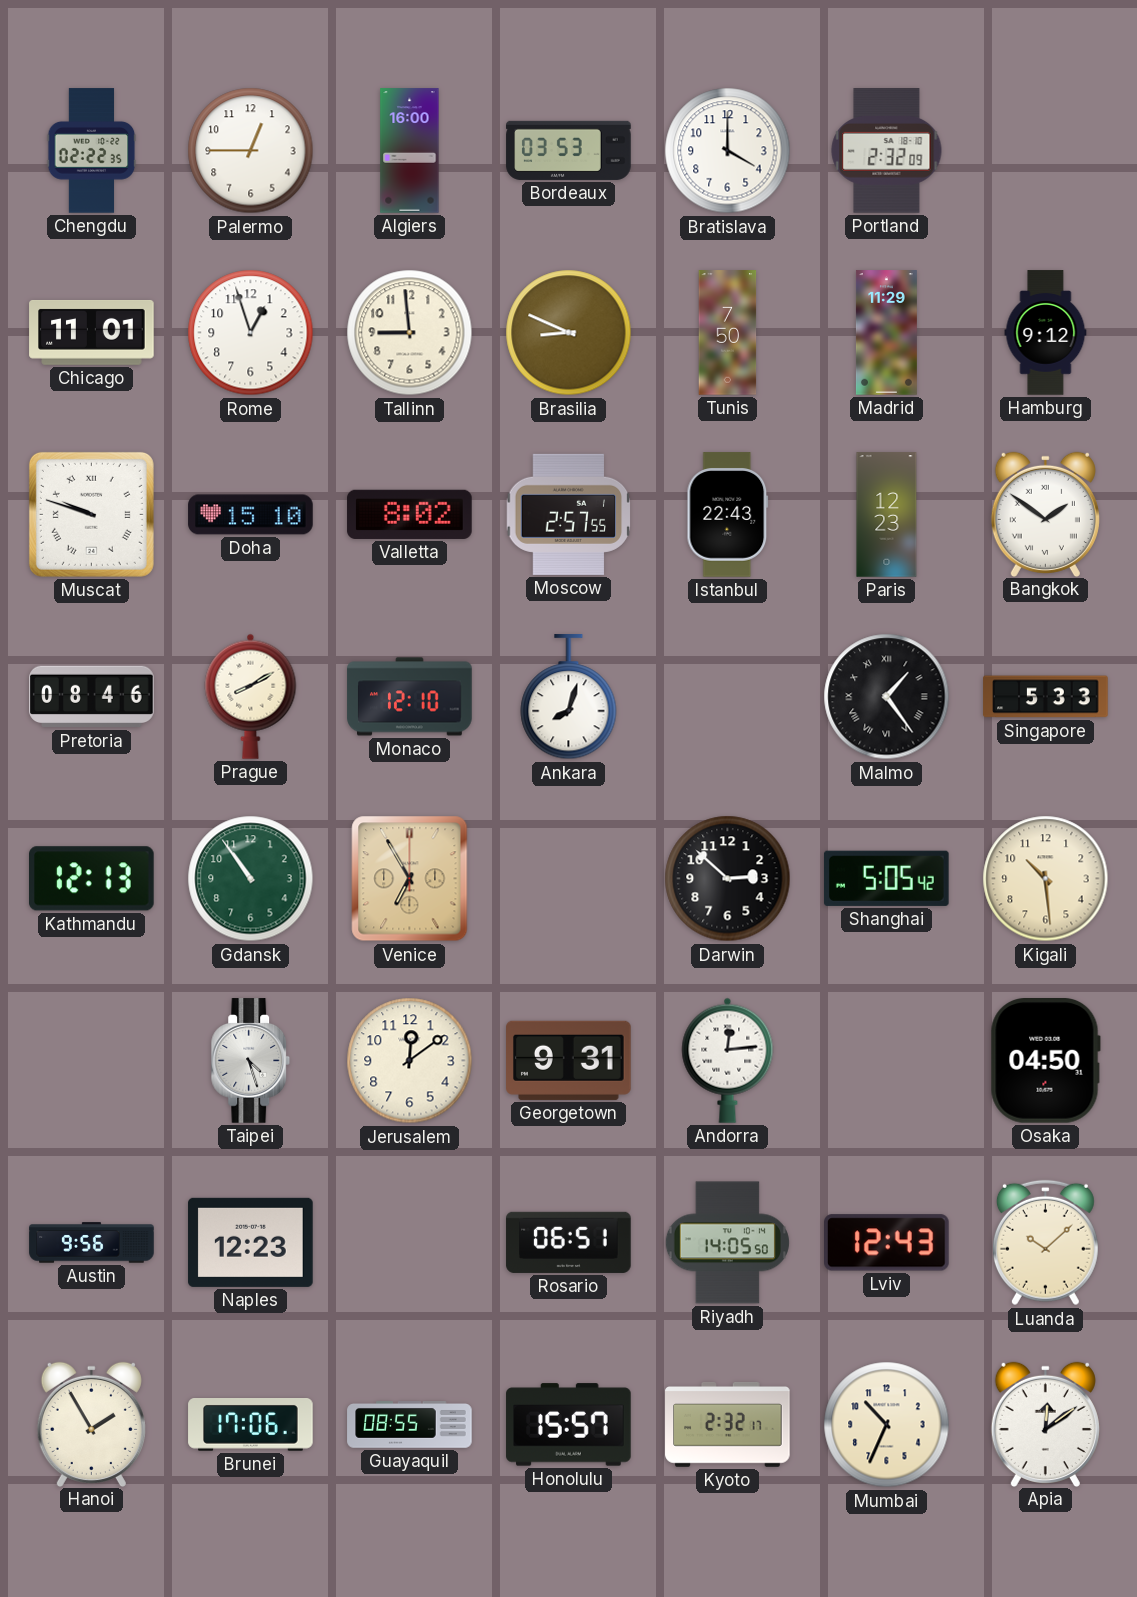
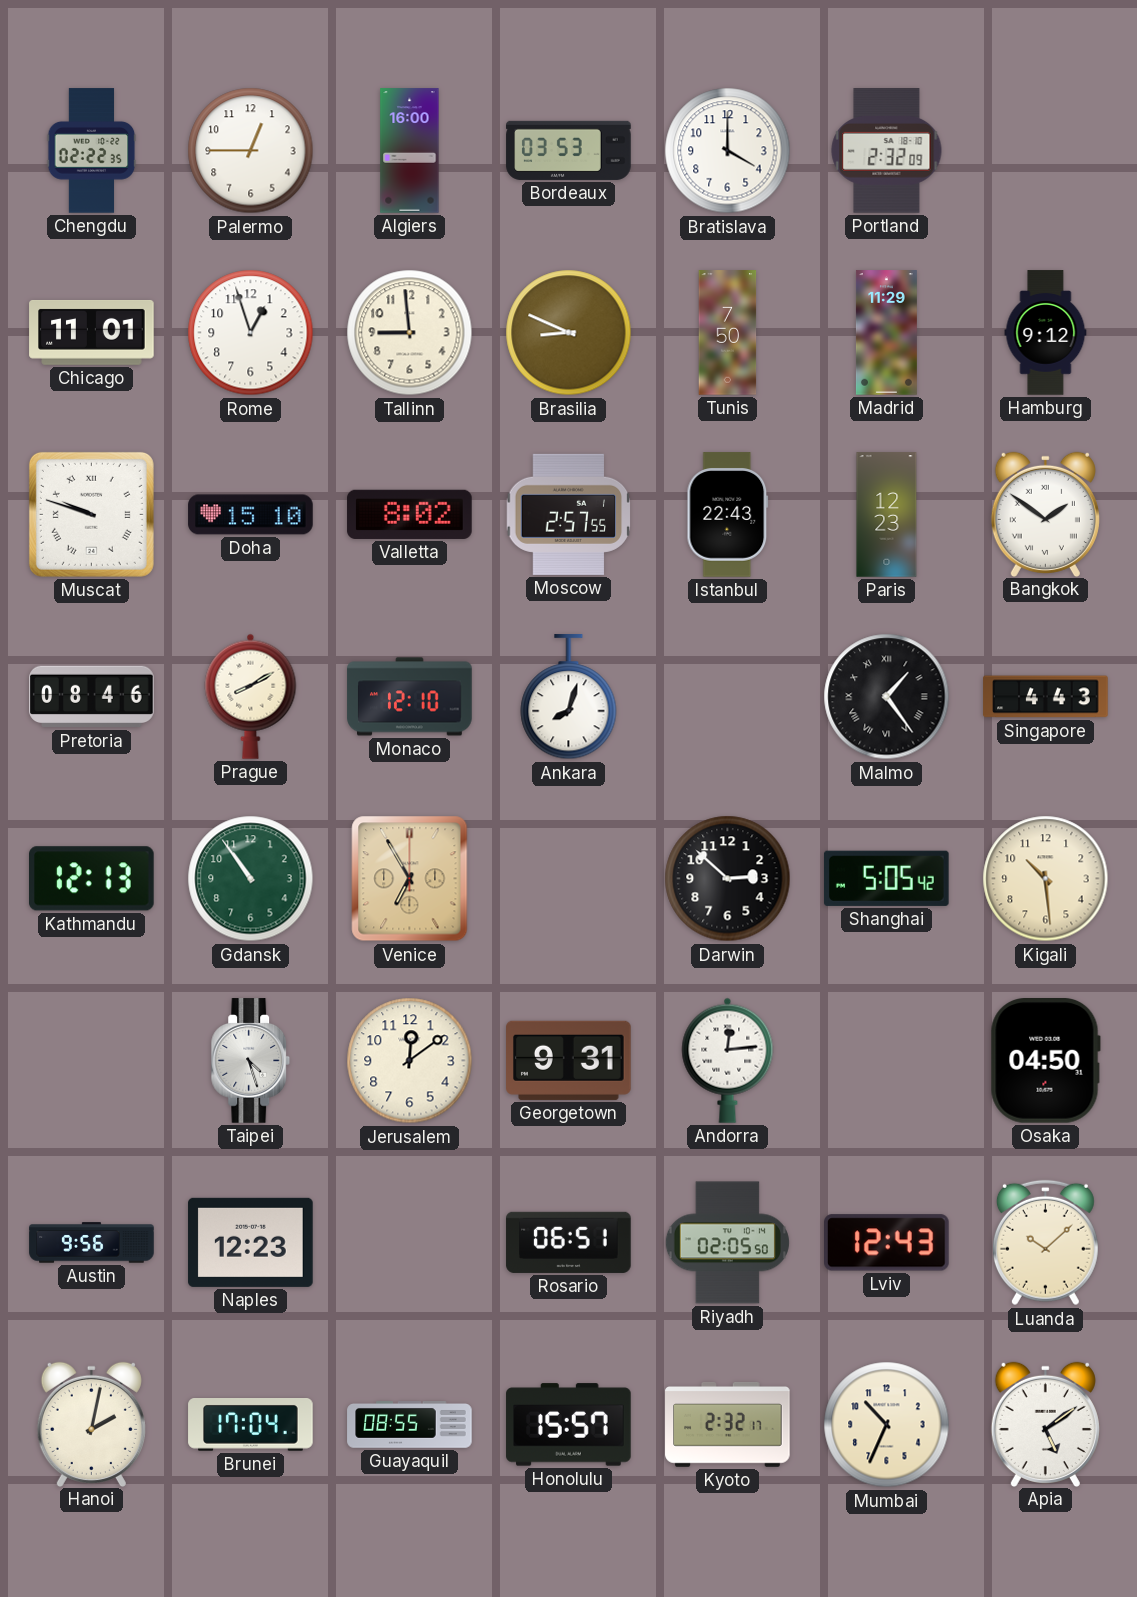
Singapore: 5:33 -> 4:43 (1046, 697)
Riyadh: 14:05 -> 02:05 (727, 1243)
Hanoi: 1:55 -> 2:02 (91, 1424)
Brunei: 17:06 -> 17:04 (251, 1425)
Apia: 12:09 -> 5:09 (1045, 1424)
